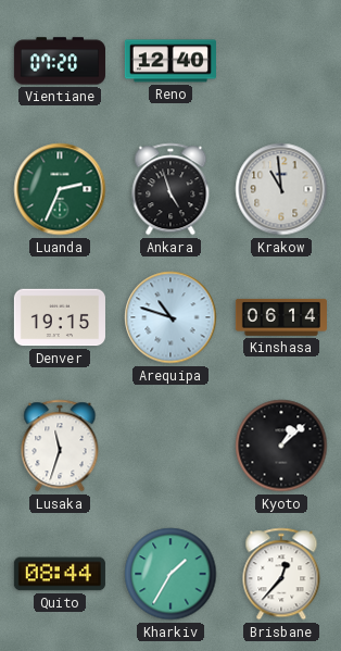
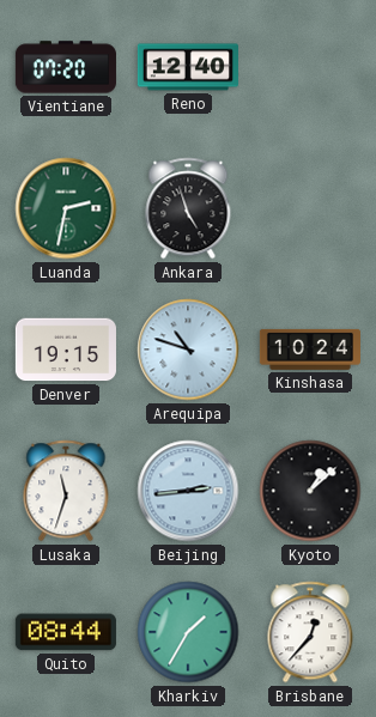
Luanda: 2:34 -> 2:32 (66, 208)
Krakow: 10:59 -> none (281, 189)
Kinshasa: 06:14 -> 10:24 (310, 350)
Beijing: none -> 2:44 (188, 491)
